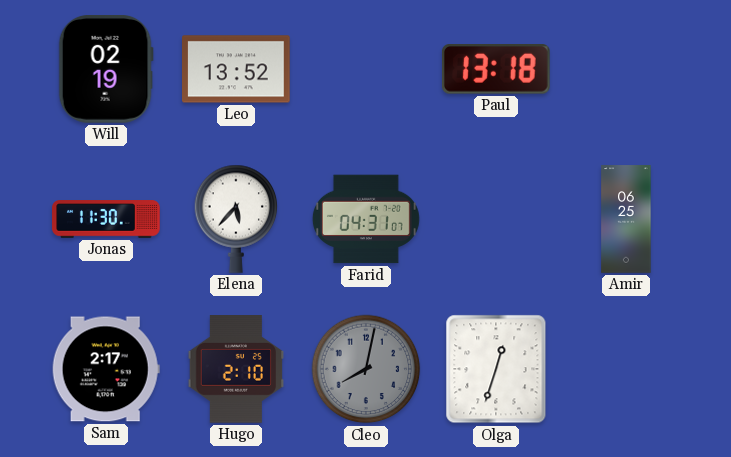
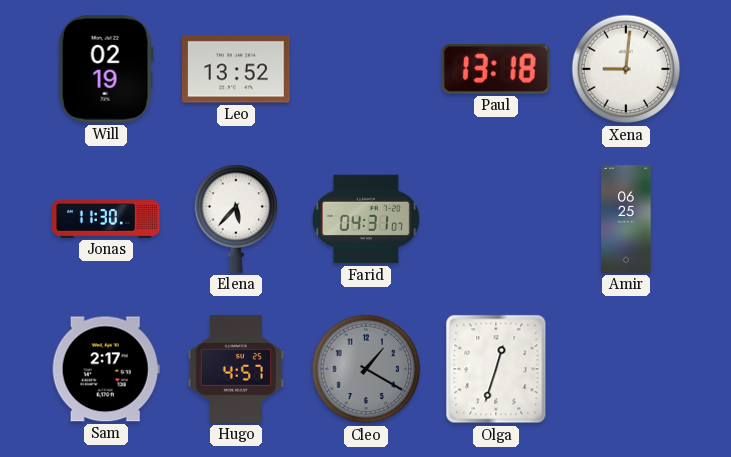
Xena: none -> 9:01 (626, 69)
Hugo: 2:10 -> 4:57 (236, 369)
Cleo: 8:02 -> 1:20 (366, 369)
